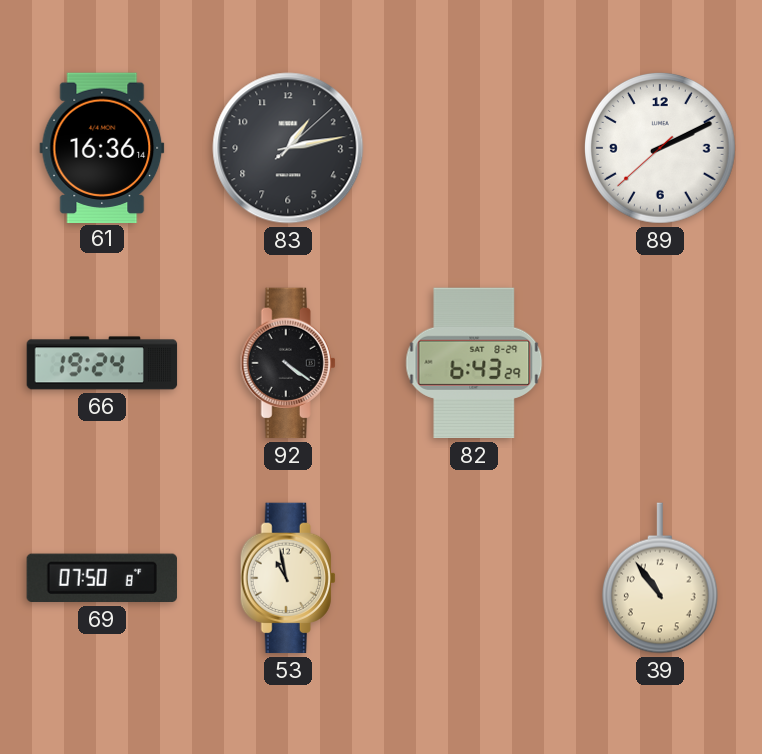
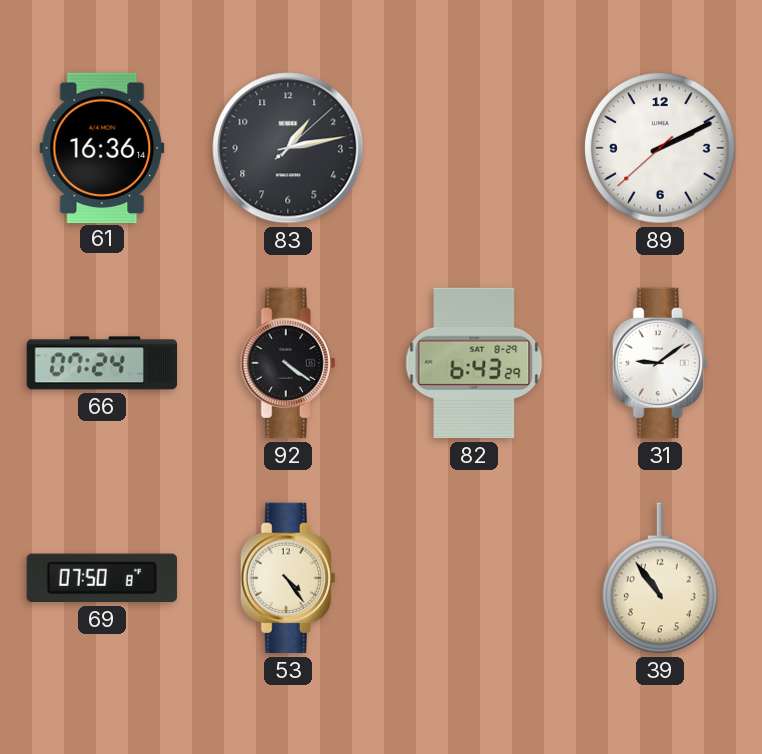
66: 19:24 -> 07:24 (102, 363)
31: none -> 9:09 (660, 363)
53: 10:58 -> 4:24 (288, 578)
